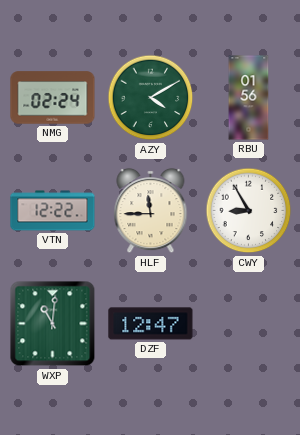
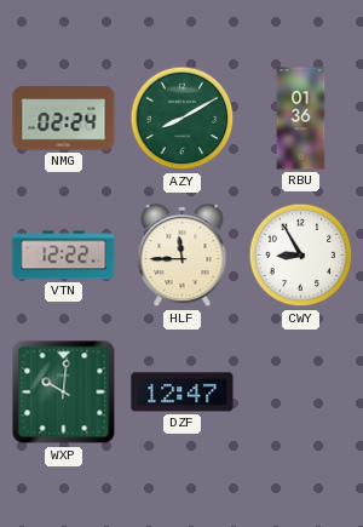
AZY: 4:10 -> 8:10 (183, 119)
RBU: 01:56 -> 01:36 (301, 119)
WXP: 11:01 -> 10:01 (64, 393)
